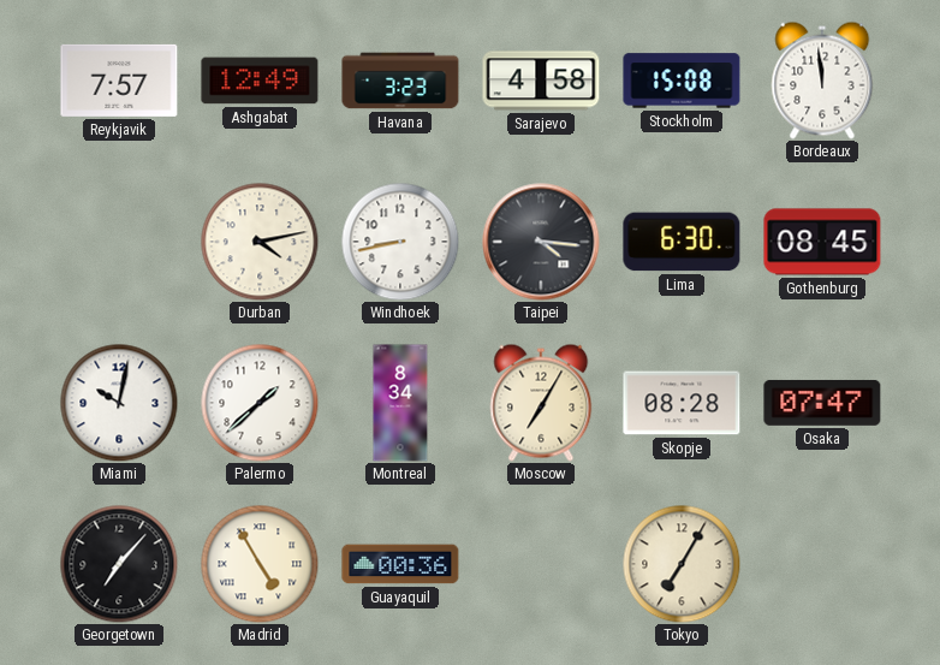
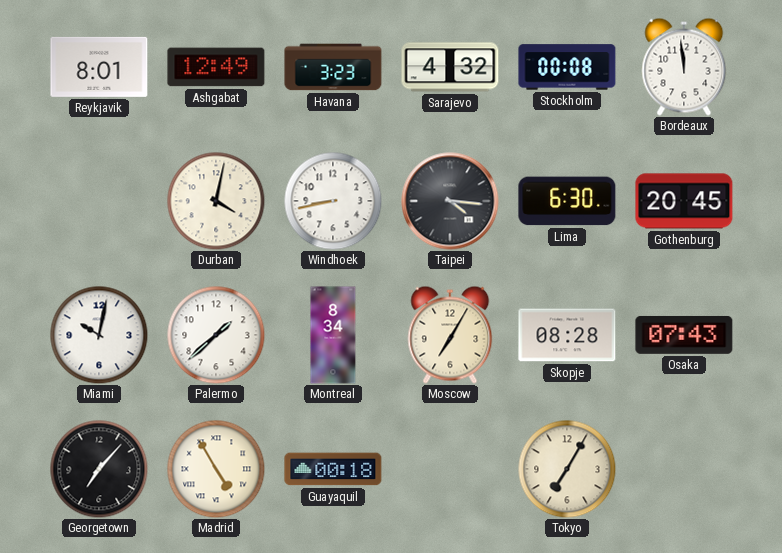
Reykjavik: 7:57 -> 8:01 (99, 67)
Sarajevo: 4:58 -> 4:32 (450, 67)
Stockholm: 15:08 -> 00:08 (567, 67)
Durban: 4:13 -> 4:02 (216, 201)
Gothenburg: 08:45 -> 20:45 (684, 201)
Osaka: 07:47 -> 07:43 (684, 335)
Guayaquil: 00:36 -> 00:18 (333, 469)
